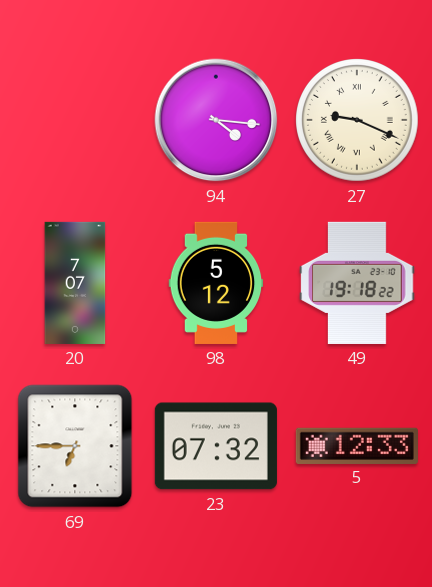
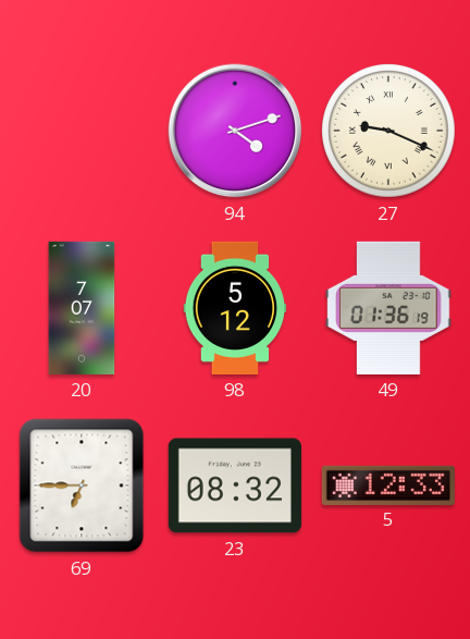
94: 4:16 -> 4:12 (235, 131)
49: 19:18 -> 01:36 (388, 308)
23: 07:32 -> 08:32 (235, 486)
